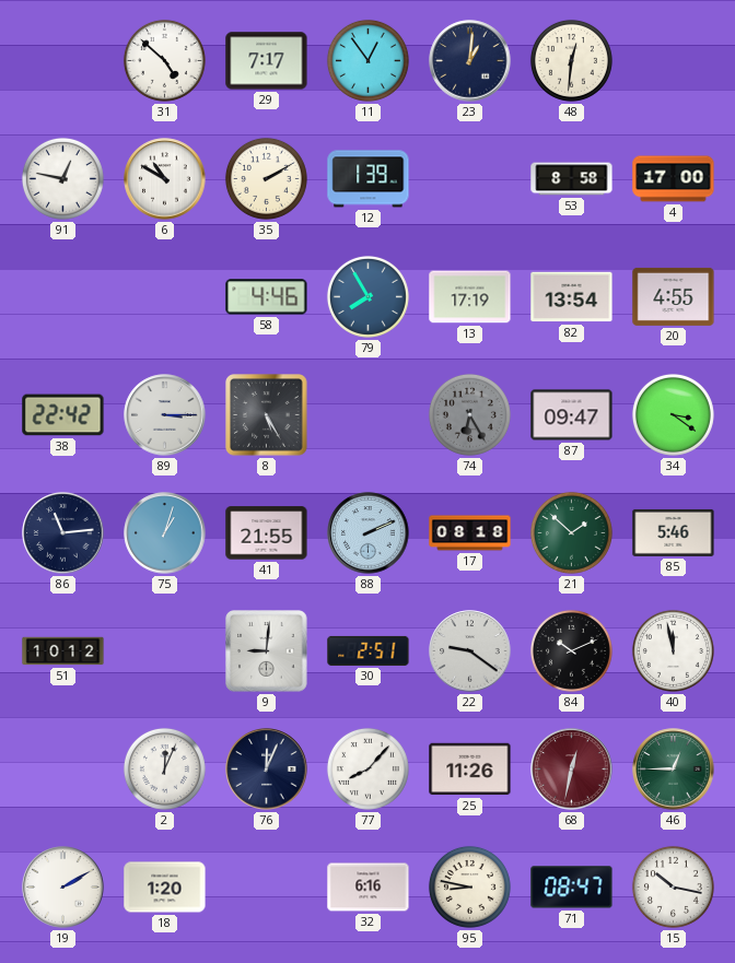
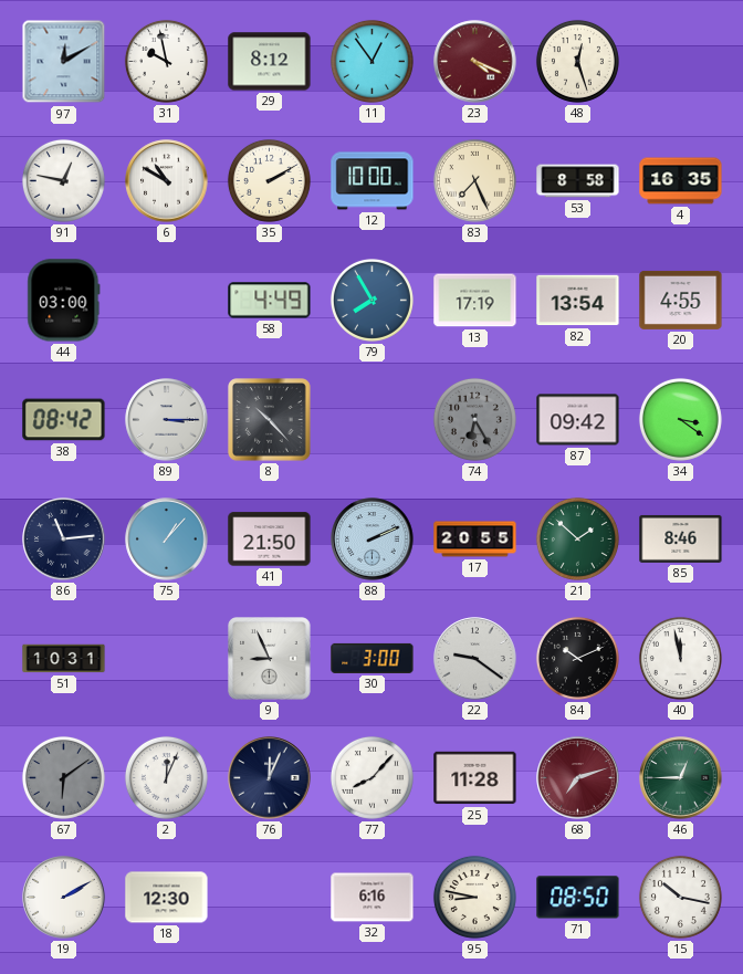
97: none -> 12:10 (64, 62)
31: 4:52 -> 9:58 (166, 61)
29: 7:17 -> 8:12 (270, 62)
23: 1:01 -> 4:19 (475, 62)
23 dial: navy -> burgundy (475, 62)
48: 12:31 -> 12:27 (577, 61)
12: 1:39 -> 10:00 (373, 181)
83: none -> 7:26 (474, 180)
4: 17:00 -> 16:35 (681, 181)
44: none -> 03:00 (64, 301)
58: 4:46 -> 4:49 (270, 301)
38: 22:42 -> 08:42 (64, 420)
8: 5:25 -> 10:23 (270, 420)
87: 09:47 -> 09:42 (578, 420)
75: 1:03 -> 1:07 (167, 540)
41: 21:55 -> 21:50 (270, 540)
17: 08:18 -> 20:55 (475, 540)
85: 5:46 -> 8:46 (681, 538)
51: 10:12 -> 10:31 (64, 659)
9: 9:01 -> 8:56 (270, 659)
30: 2:51 -> 3:00 (373, 658)
67: none -> 6:09 (63, 777)
25: 11:26 -> 11:28 (475, 778)
68: 12:32 -> 7:12 (578, 778)
18: 1:20 -> 12:30 (167, 898)
71: 08:47 -> 08:50 (578, 898)
